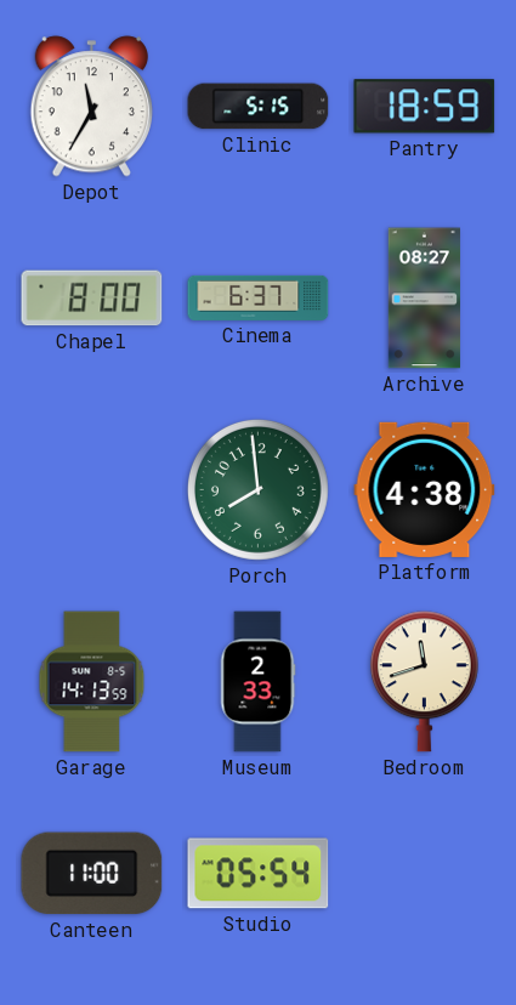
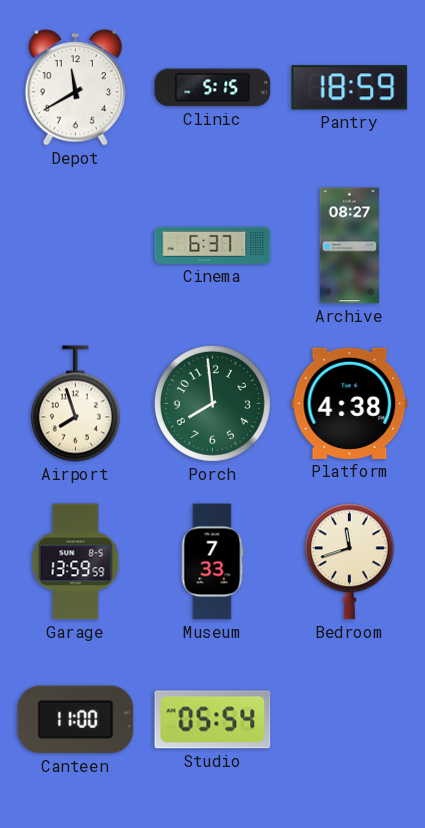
Depot: 11:35 -> 11:40 (75, 88)
Chapel: 8:00 -> none (92, 299)
Airport: none -> 7:57 (75, 404)
Garage: 14:13 -> 13:59 (76, 562)
Museum: 2:33 -> 7:33 (212, 562)
